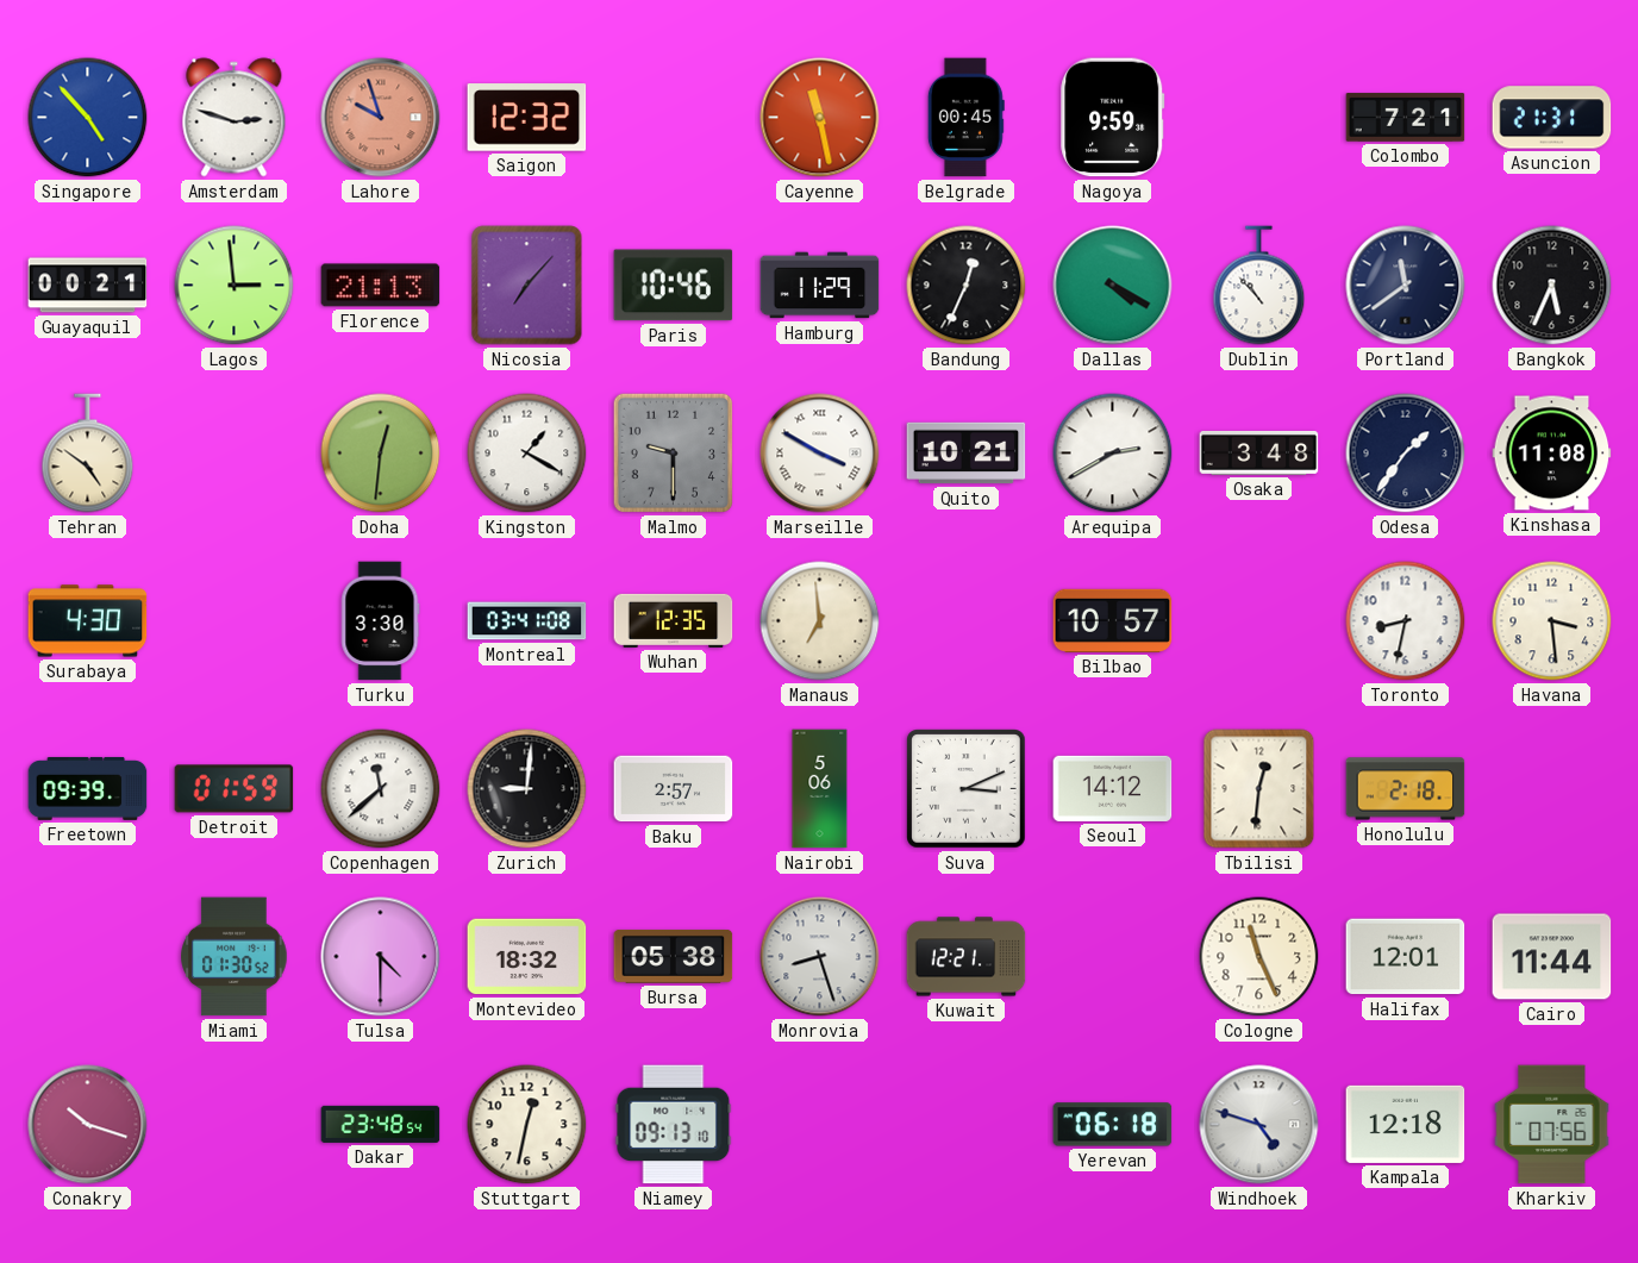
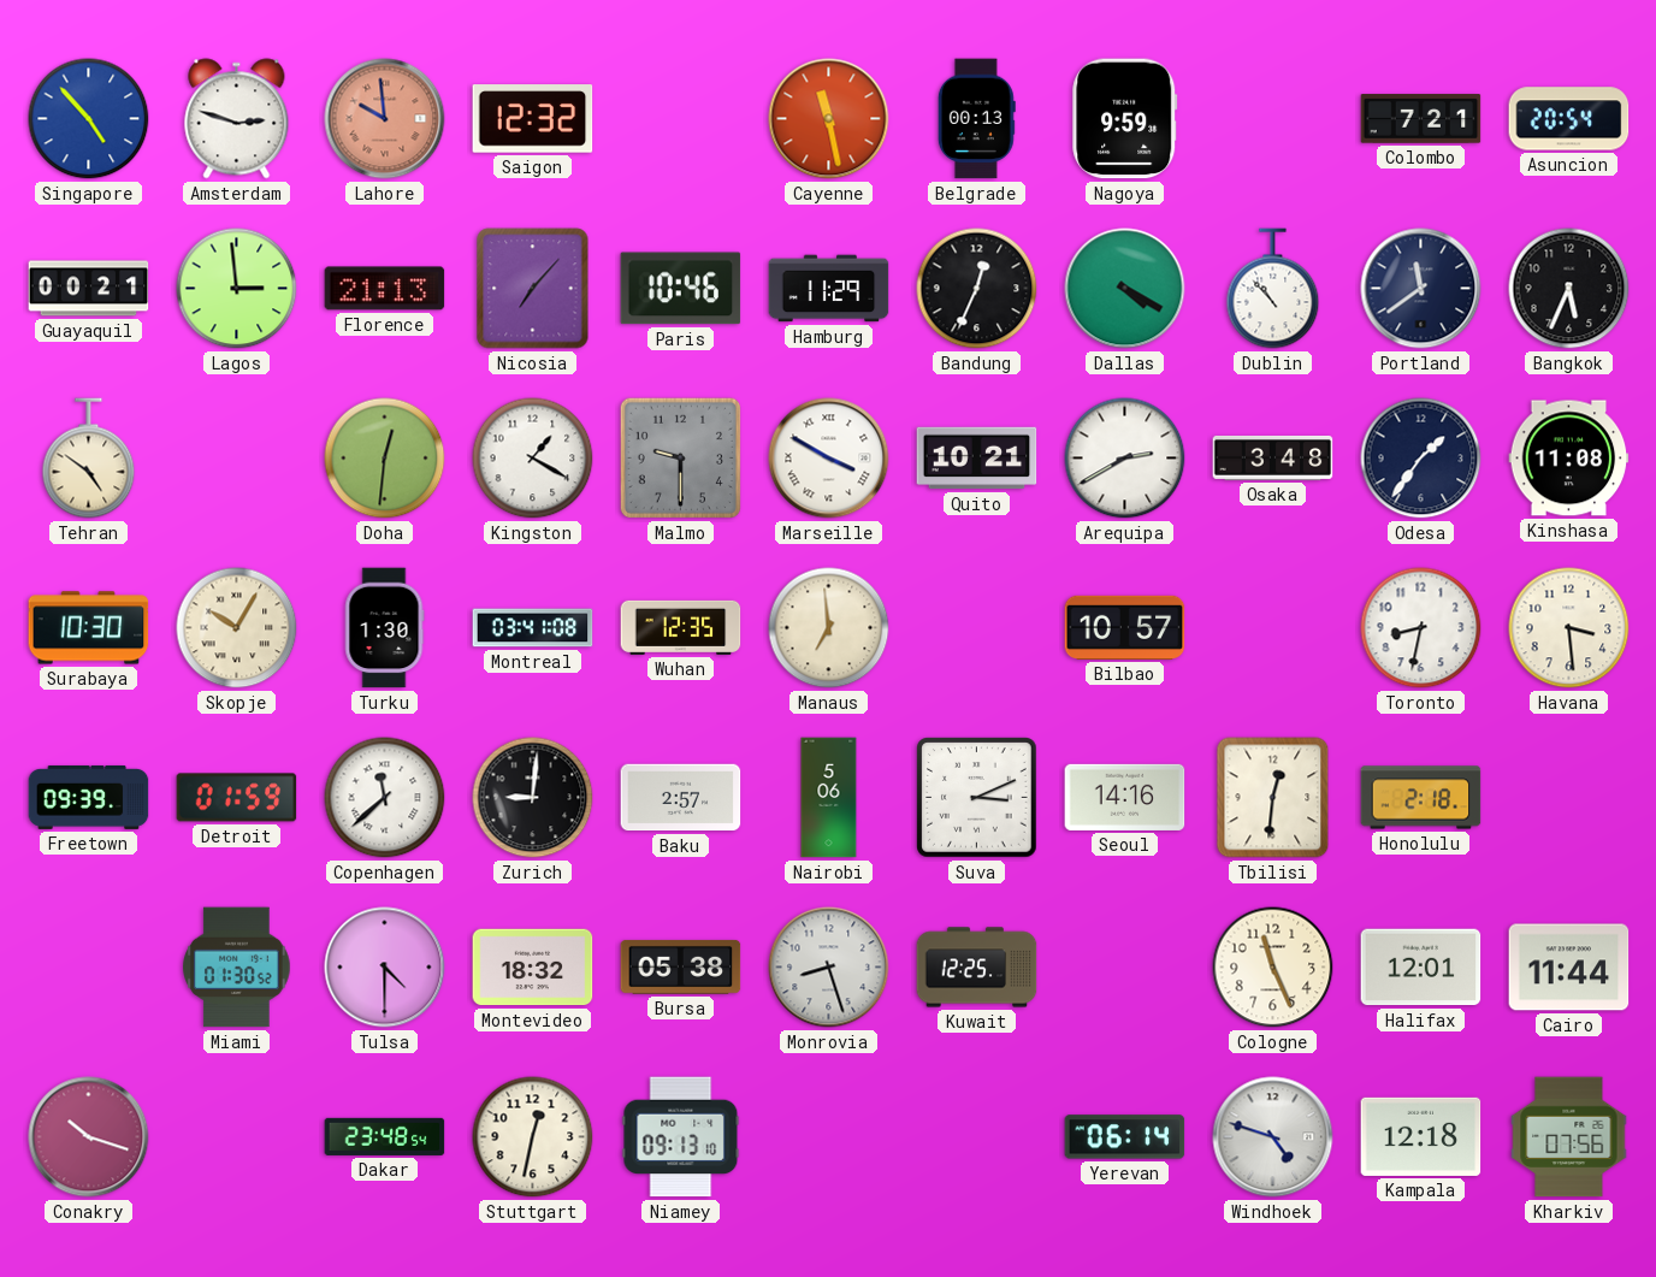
Lahore: 9:57 -> 9:59 (385, 119)
Belgrade: 00:45 -> 00:13 (976, 119)
Asuncion: 21:31 -> 20:54 (1569, 119)
Surabaya: 4:30 -> 10:30 (89, 628)
Skopje: none -> 10:05 (237, 628)
Turku: 3:30 -> 1:30 (384, 628)
Seoul: 14:12 -> 14:16 (1125, 797)
Kuwait: 12:21 -> 12:25 (977, 968)
Yerevan: 06:18 -> 06:14 (1125, 1137)
